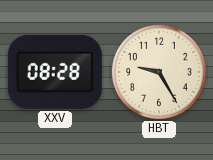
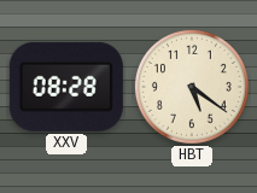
HBT: 9:25 -> 5:21 (192, 87)
